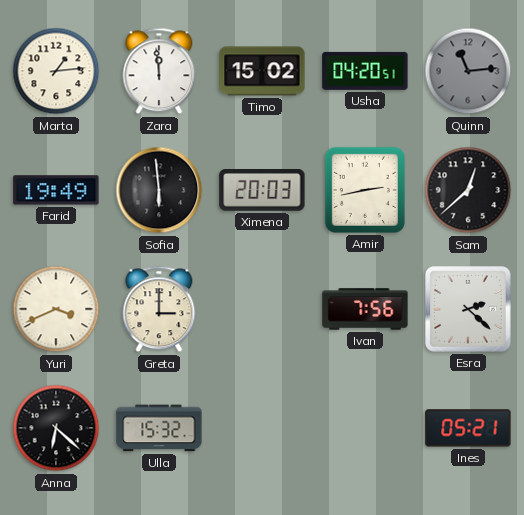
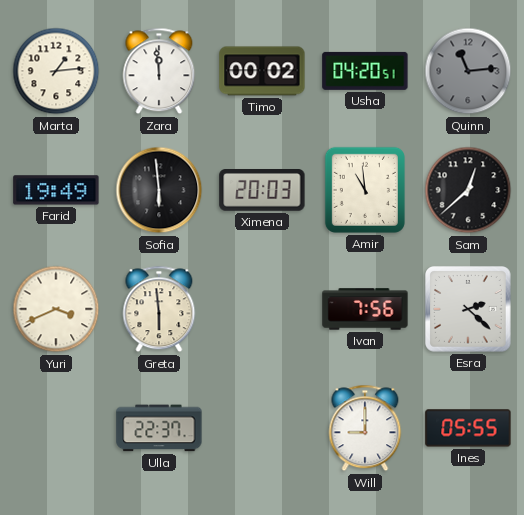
Timo: 15:02 -> 00:02 (262, 71)
Amir: 2:43 -> 10:59 (365, 190)
Greta: 3:00 -> 5:59 (159, 309)
Anna: 6:22 -> none (56, 428)
Ulla: 15:32 -> 22:37 (159, 428)
Will: none -> 9:00 (365, 428)
Ines: 05:21 -> 05:55 (468, 428)
